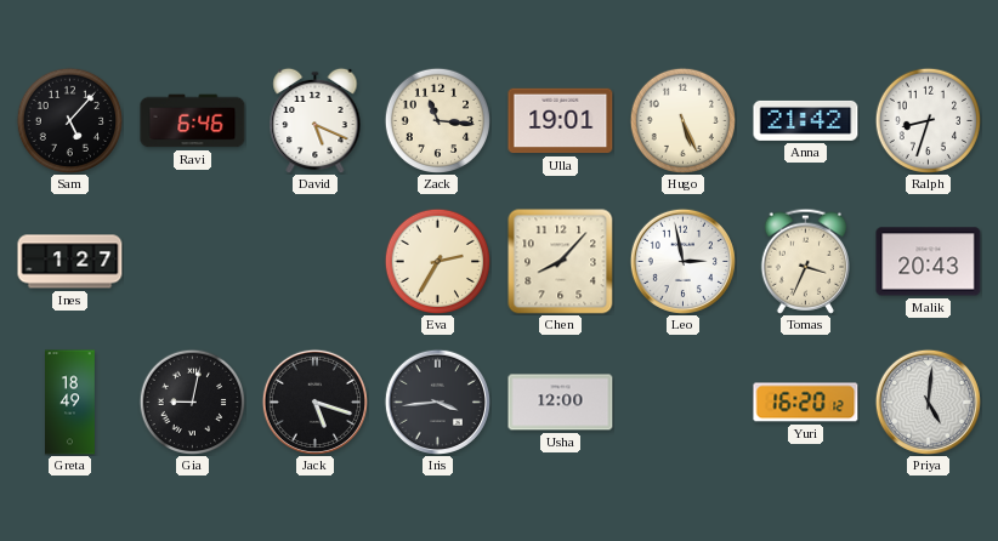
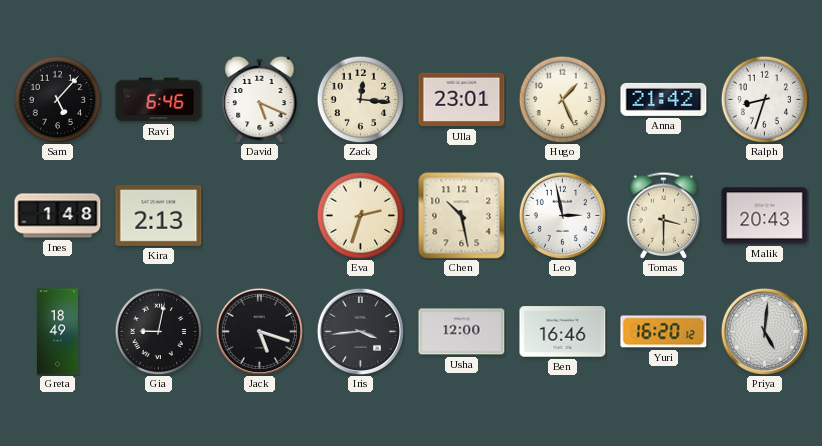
Zack: 11:16 -> 12:16 (360, 99)
Ulla: 19:01 -> 23:01 (462, 100)
Hugo: 5:26 -> 1:26 (562, 99)
Ines: 1:27 -> 1:48 (58, 216)
Kira: none -> 2:13 (159, 215)
Eva: 2:35 -> 2:33 (360, 215)
Chen: 8:07 -> 10:28 (462, 216)
Tomas: 3:34 -> 3:30 (664, 215)
Ben: none -> 16:46 (563, 332)
